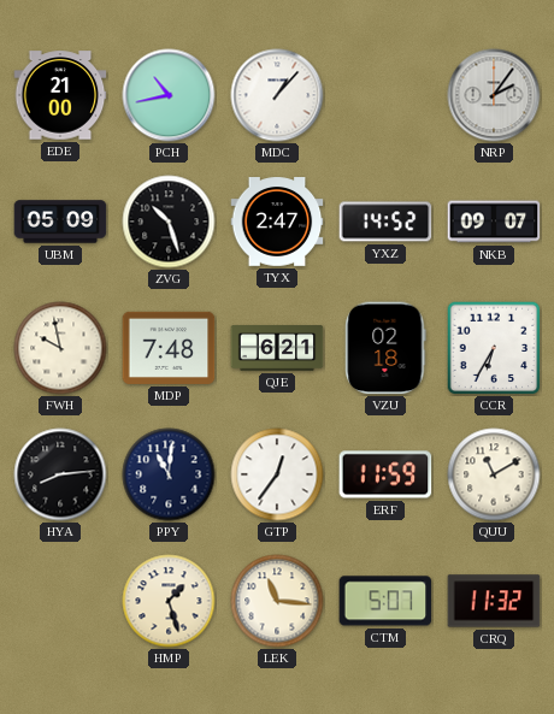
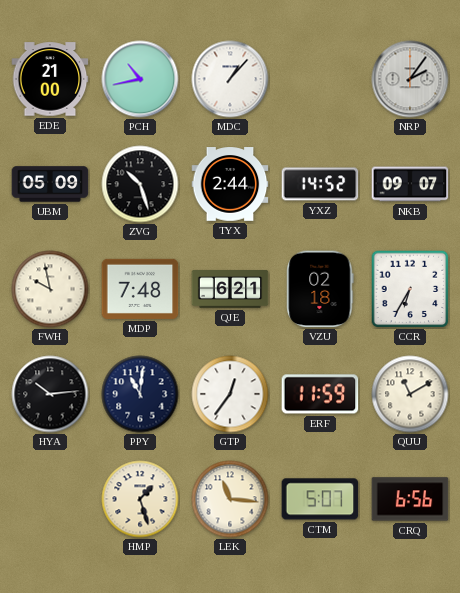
TYX: 2:47 -> 2:44 (230, 184)
HYA: 8:14 -> 10:14 (50, 394)
CRQ: 11:32 -> 6:56 (410, 499)
